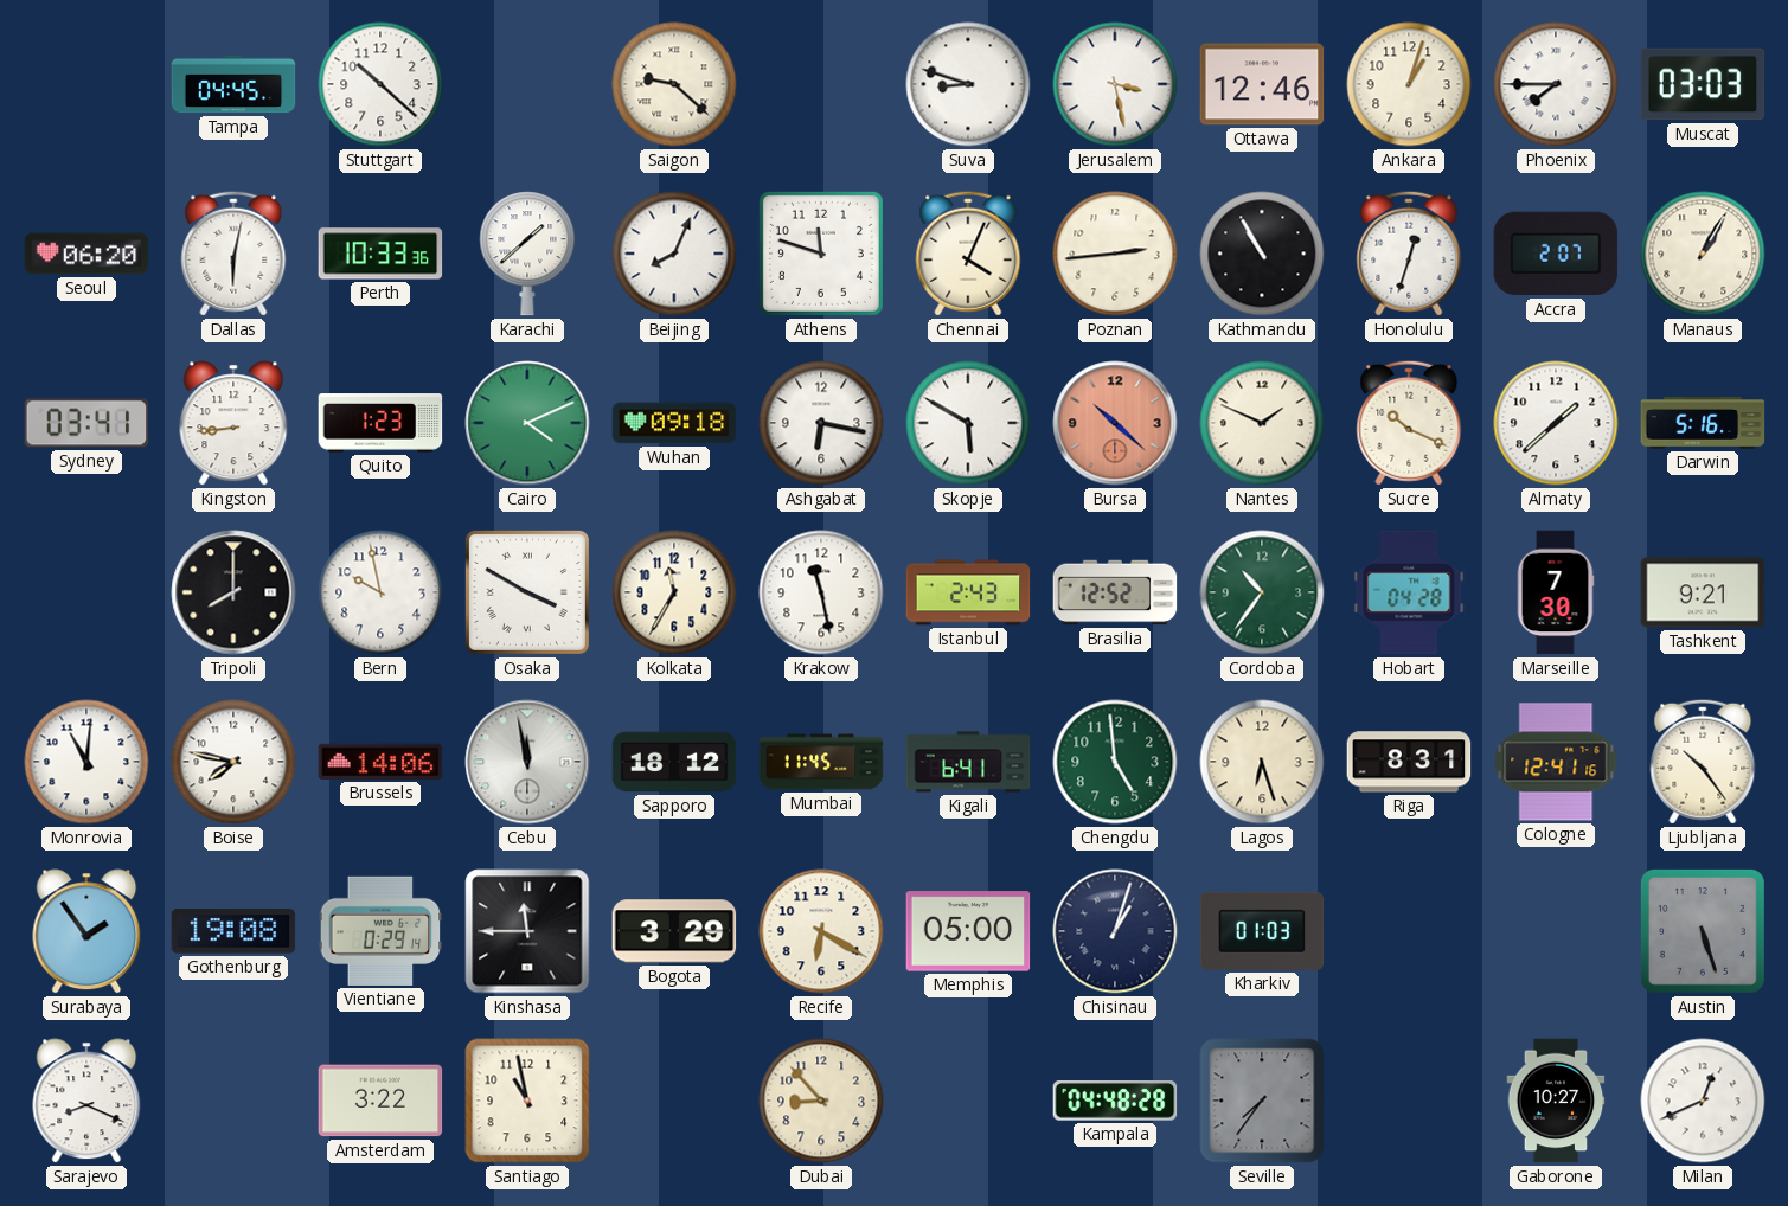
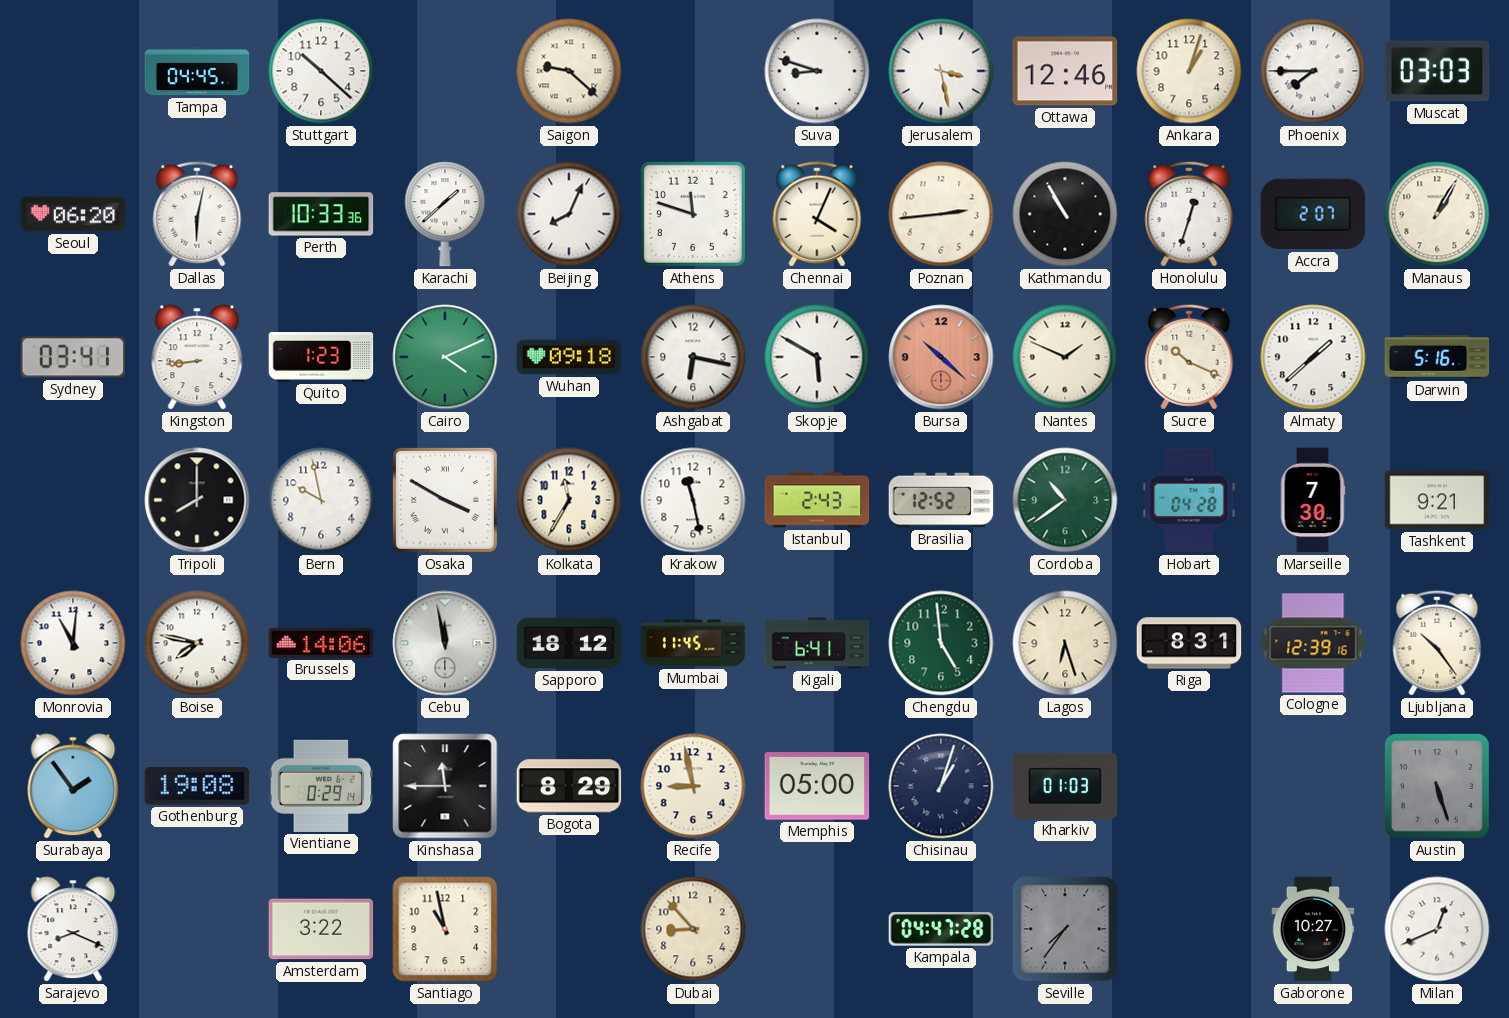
Cordoba: 10:36 -> 10:39 (1065, 500)
Cologne: 12:41 -> 12:39 (1313, 643)
Bogota: 3:29 -> 8:29 (569, 786)
Recife: 6:20 -> 8:58 (693, 786)
Kampala: 04:48 -> 04:47 (941, 929)
